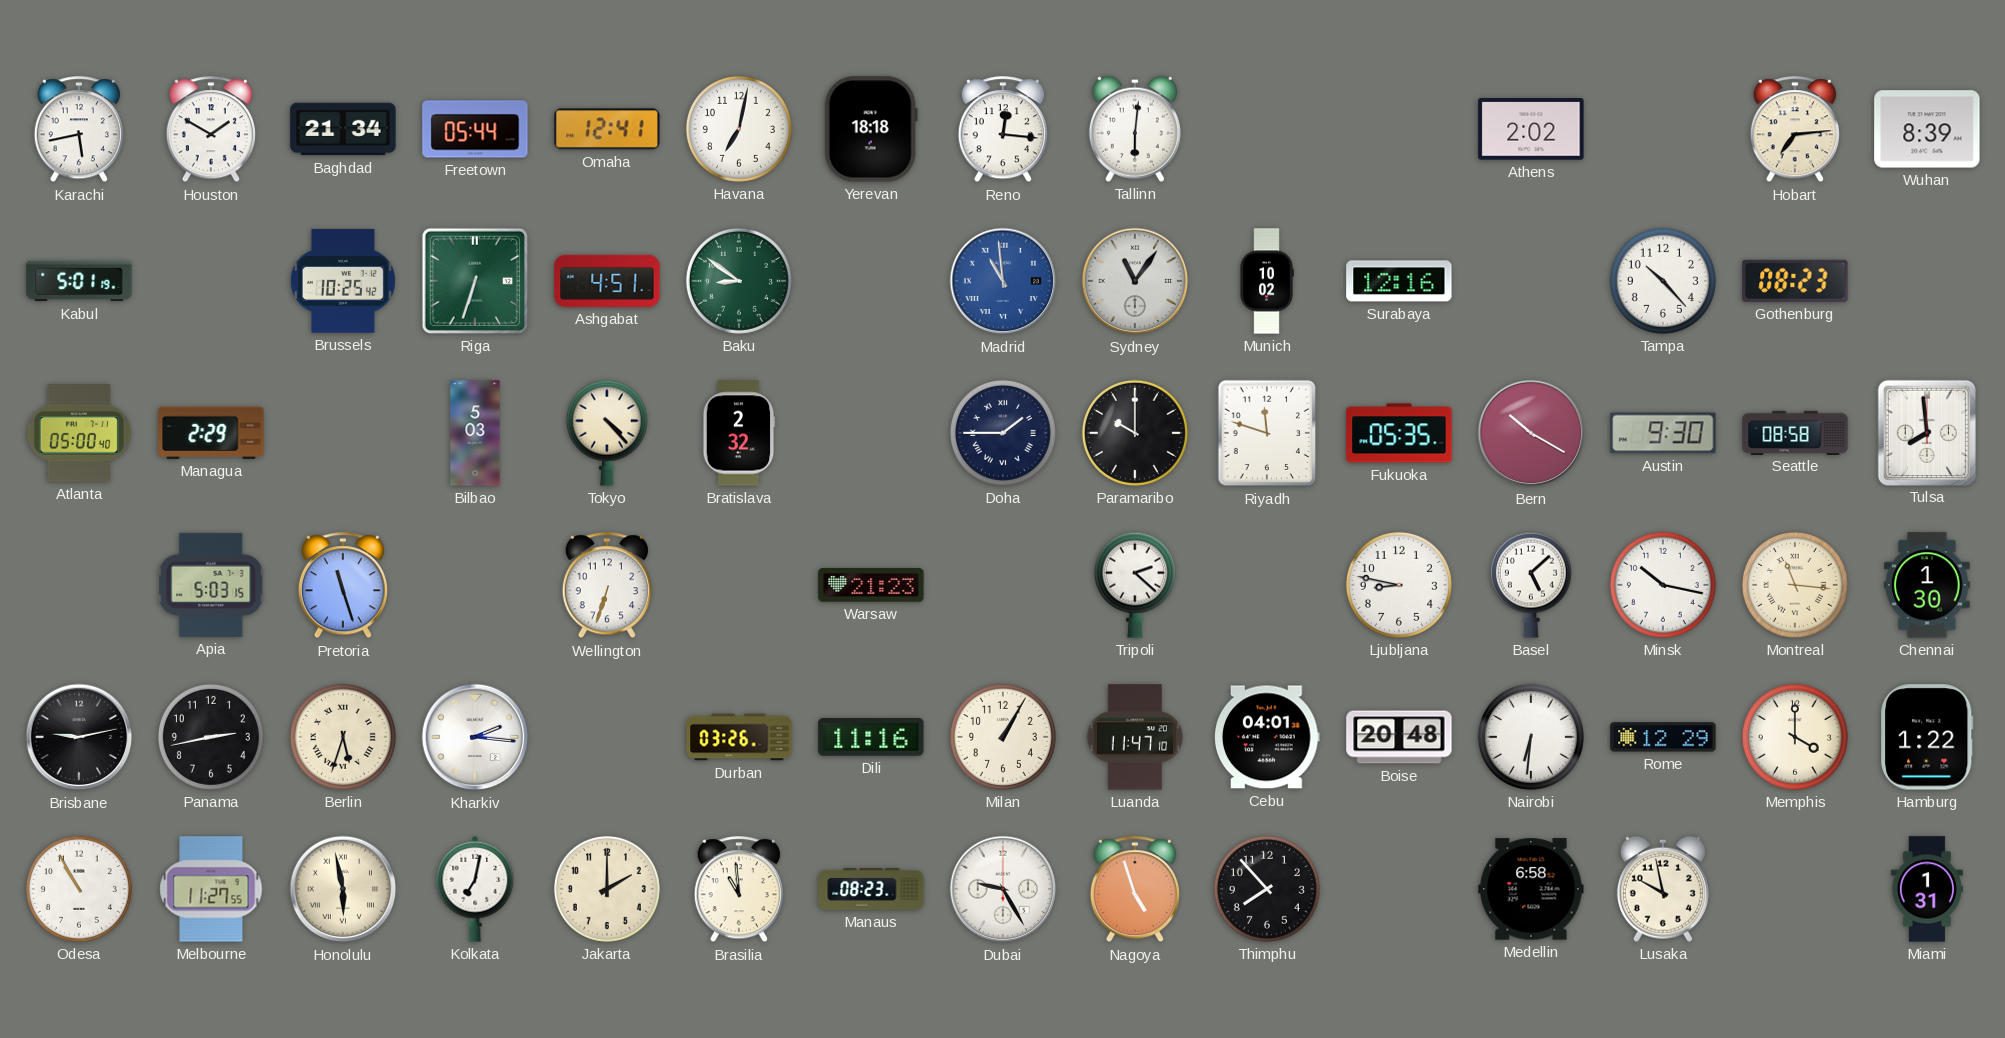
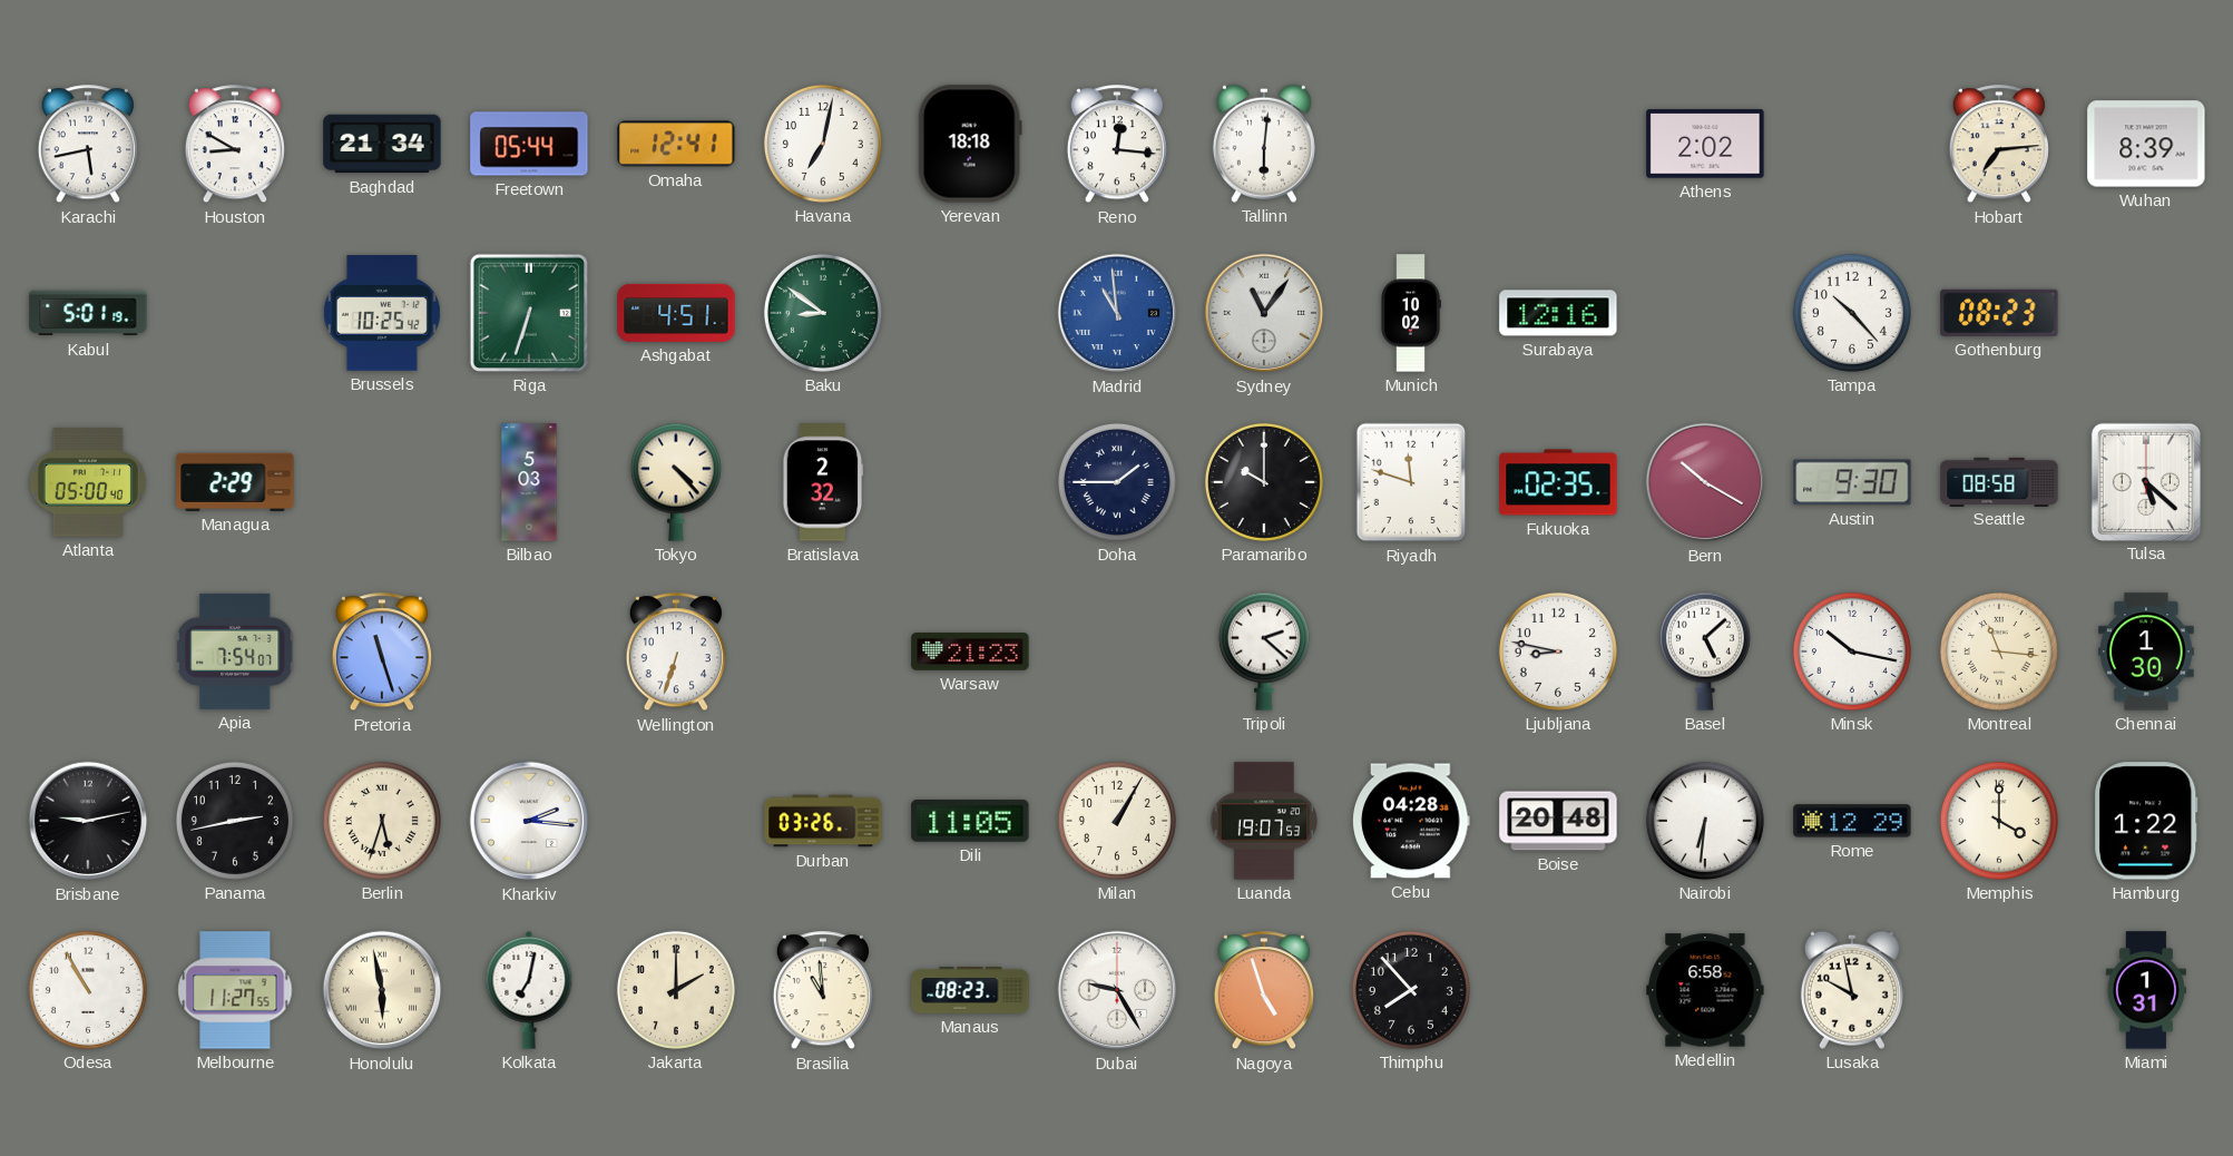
Houston: 1:50 -> 8:50 (235, 145)
Fukuoka: 05:35 -> 02:35 (1558, 482)
Tulsa: 7:59 -> 5:22 (2146, 481)
Apia: 5:03 -> 7:54 (235, 652)
Dili: 11:16 -> 11:05 (970, 821)
Luanda: 11:47 -> 19:07 (1264, 821)
Cebu: 04:01 -> 04:28 (1412, 821)
